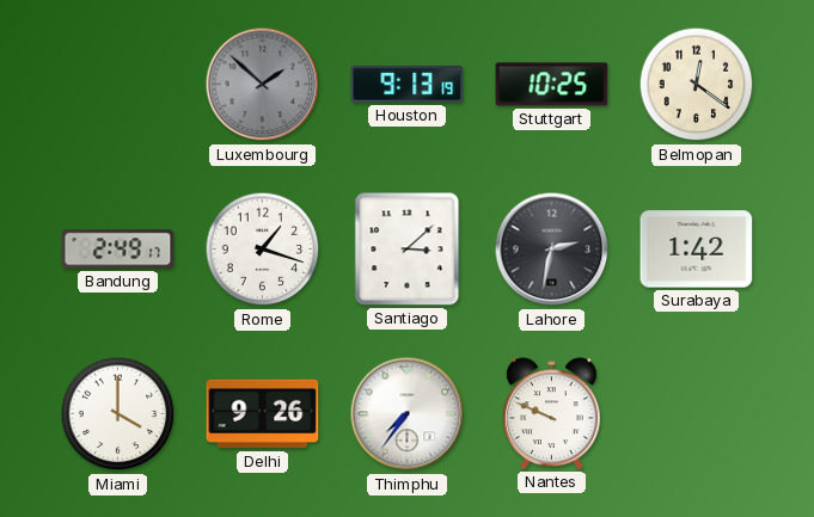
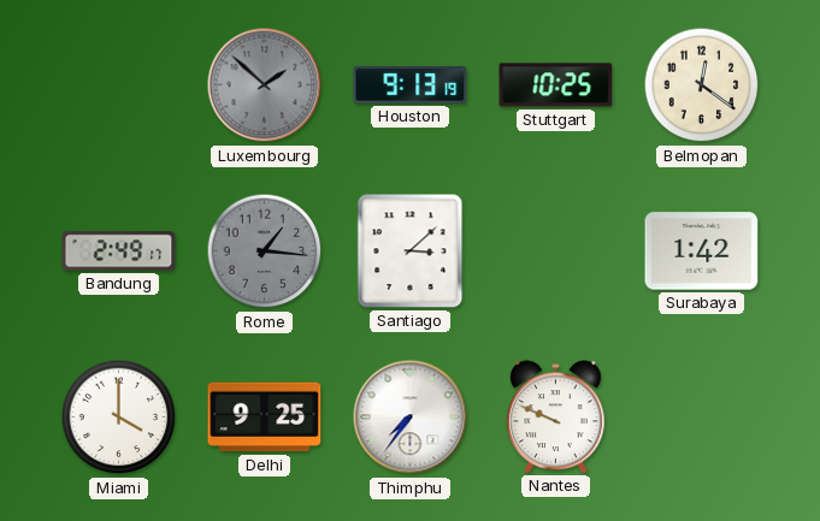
Rome: 1:18 -> 1:16 (265, 251)
Rome dial: white -> grey (265, 251)
Lahore: 2:32 -> none (552, 250)
Delhi: 9:26 -> 9:25 (265, 418)
